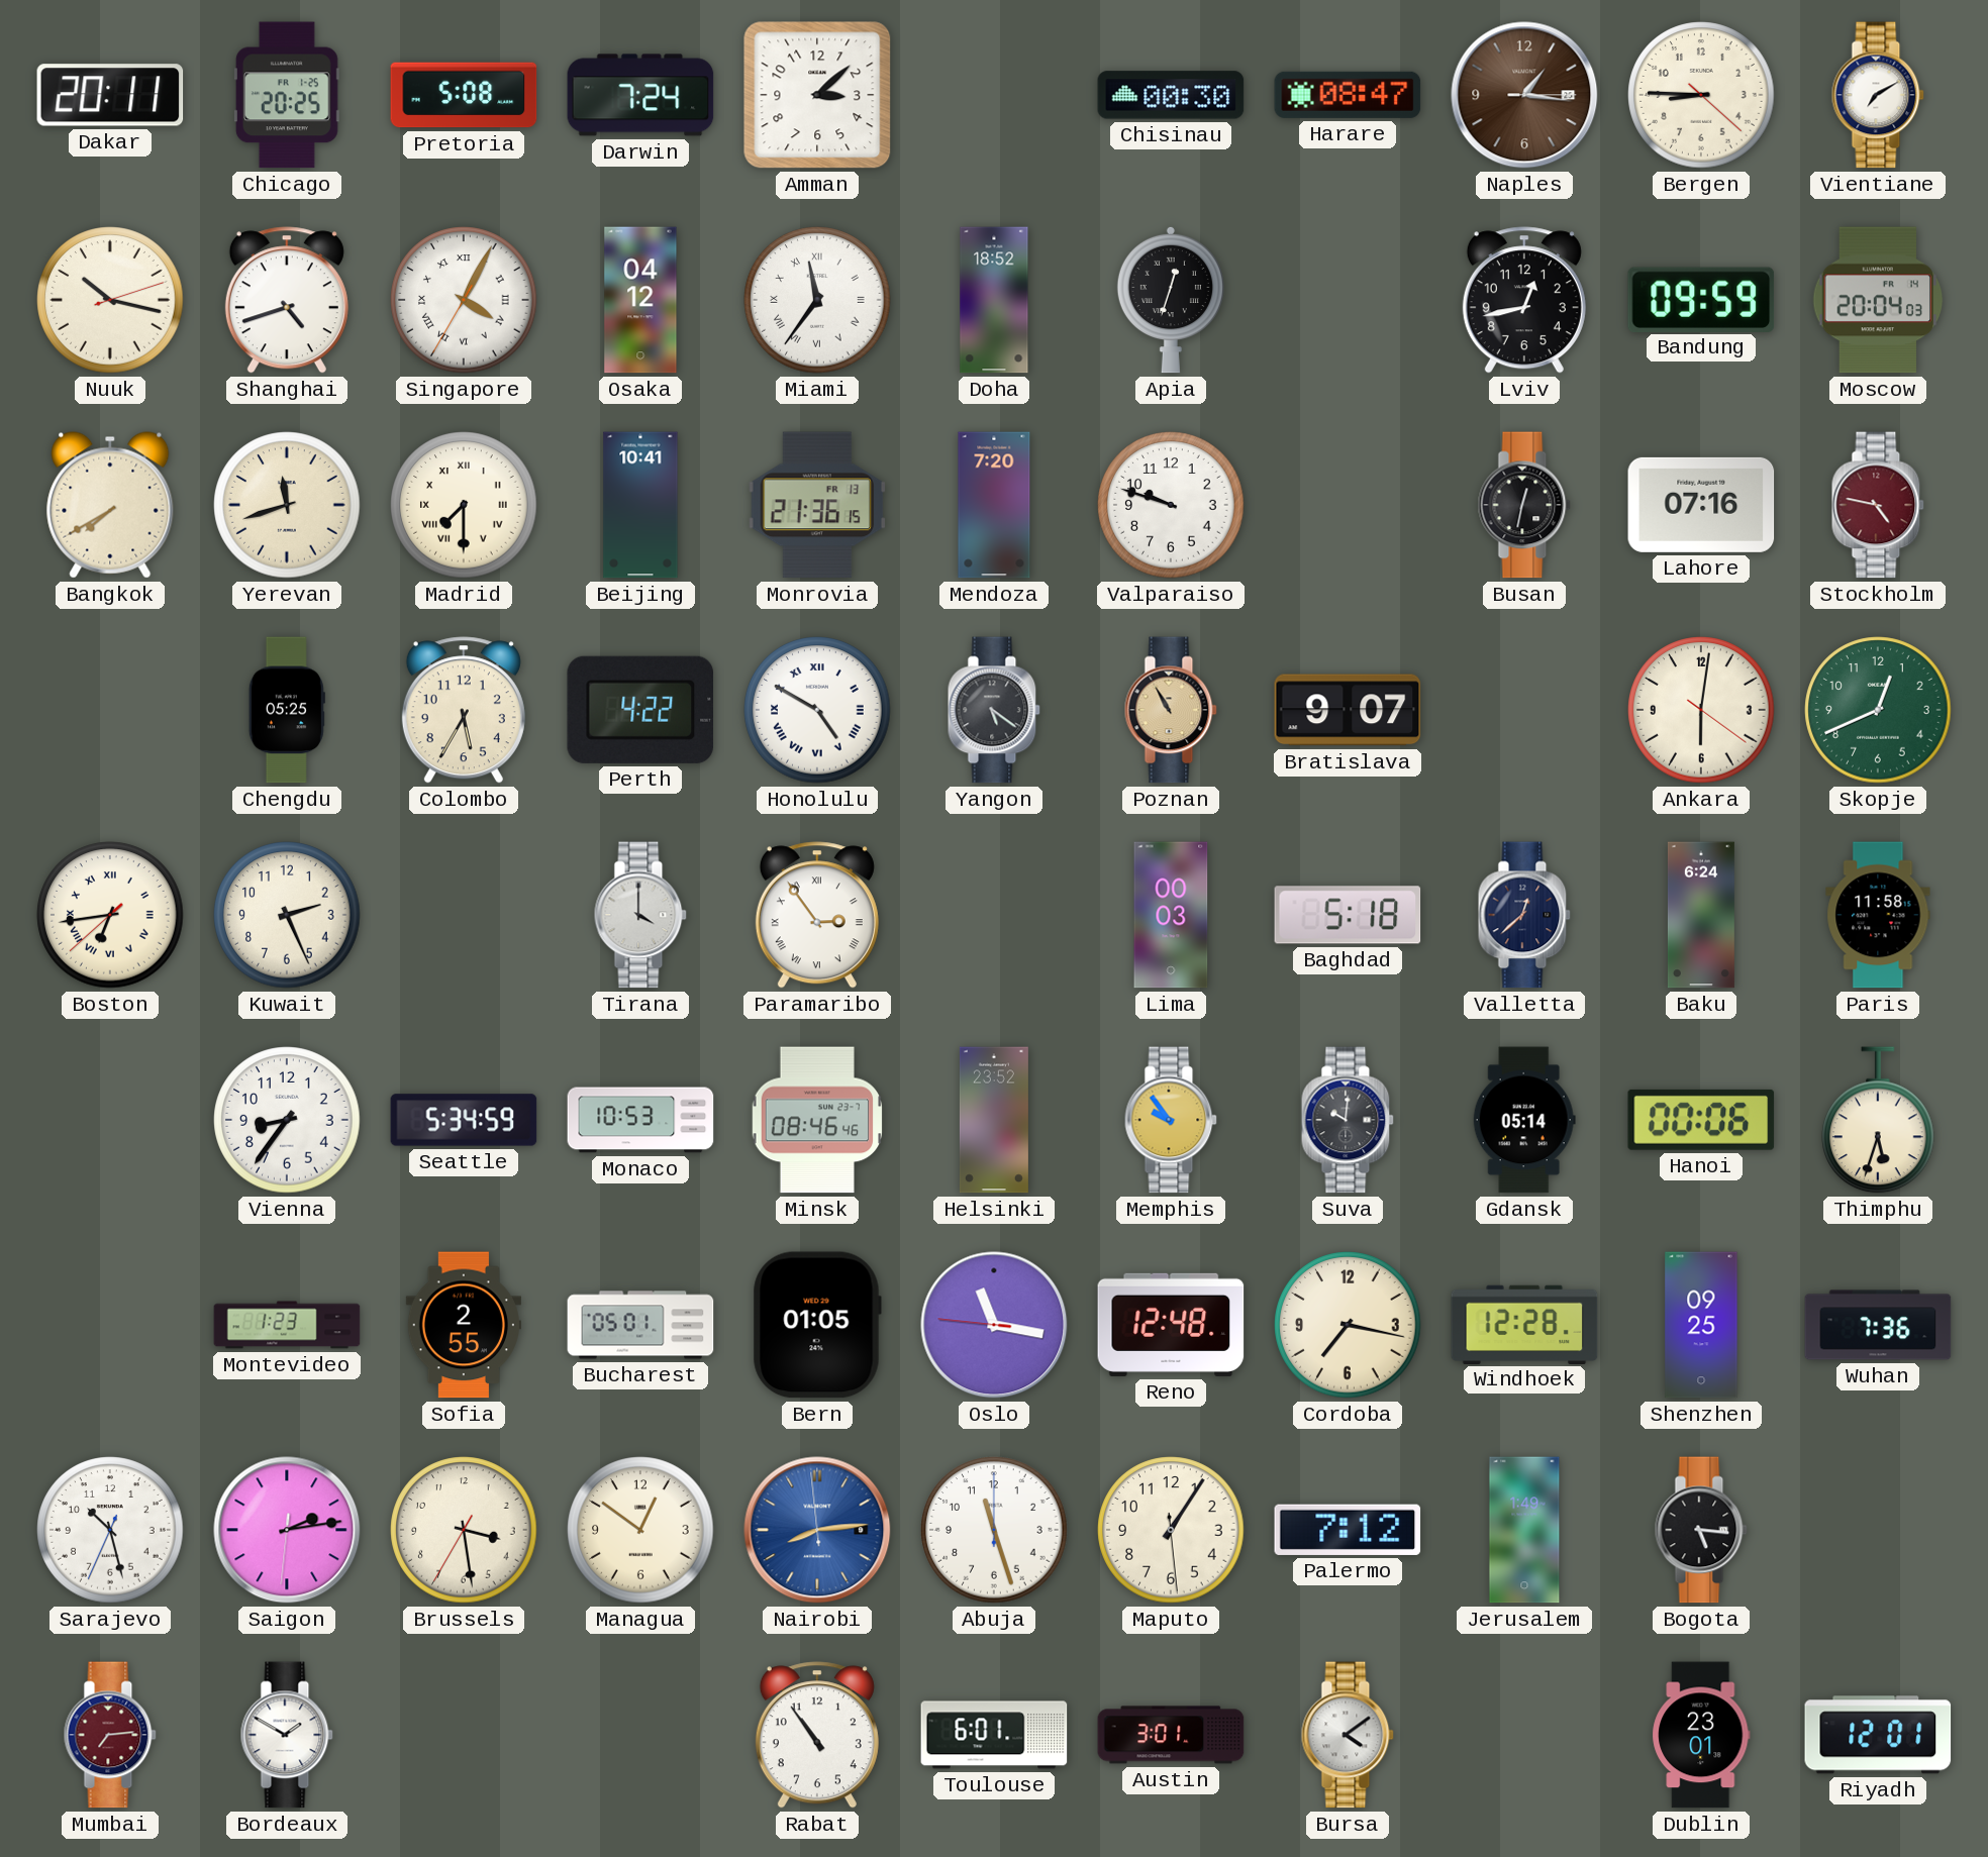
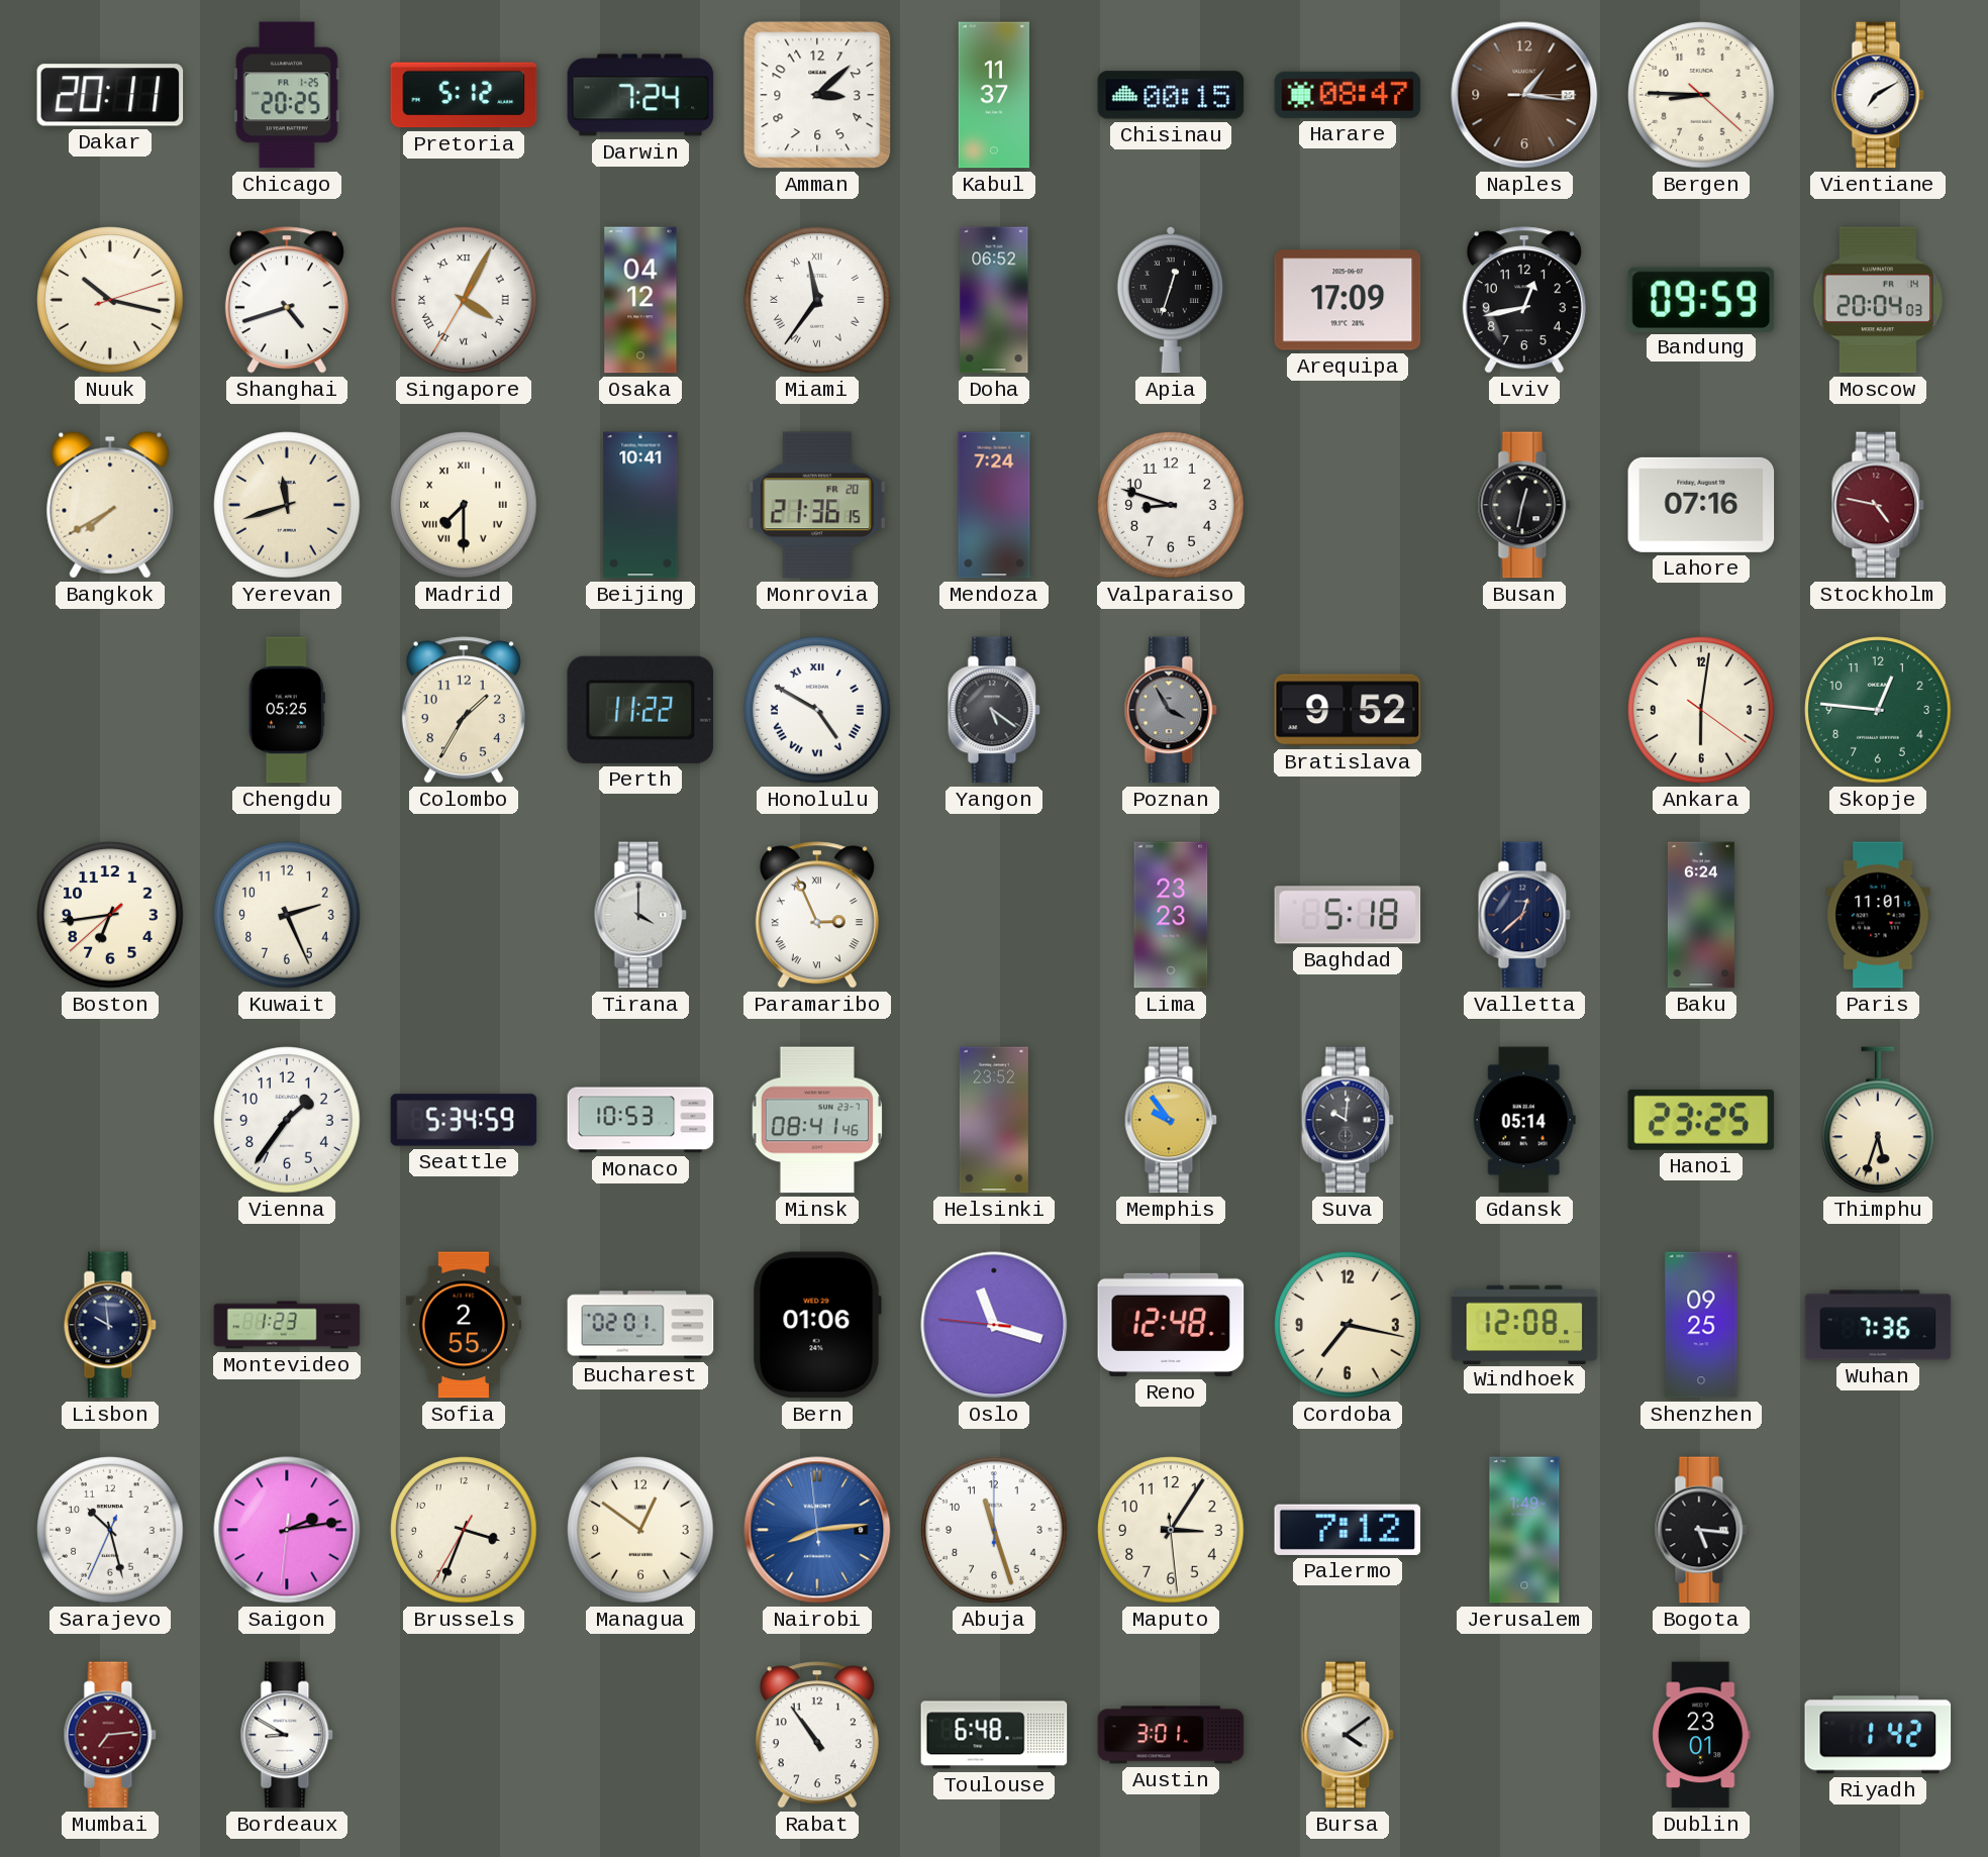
Pretoria: 5:08 -> 5:12 (464, 95)
Kabul: none -> 11:37 (994, 95)
Chisinau: 00:30 -> 00:15 (1171, 95)
Doha: 18:52 -> 06:52 (994, 300)
Arequipa: none -> 17:09 (1348, 300)
Monrovia date: FR 13 -> FR 20 (817, 505)
Mendoza: 7:20 -> 7:24 (994, 505)
Valparaiso: 9:48 -> 8:48 (1171, 505)
Colombo: 5:35 -> 1:35 (464, 710)
Perth: 4:22 -> 11:22 (640, 710)
Poznan: 10:55 -> 3:55 (1171, 710)
Poznan dial: champagne -> grey (1171, 710)
Bratislava: 9:07 -> 9:52 (1348, 710)
Skopje: 12:41 -> 12:46 (1878, 710)
Boston numerals: Roman -> Arabic (110, 915)
Paramaribo: 2:54 -> 2:56 (817, 915)
Lima: 00:03 -> 23:23 (1171, 915)
Paris: 11:58 -> 11:01 (1878, 915)
Vienna: 8:36 -> 1:36 (287, 1120)
Minsk: 08:46 -> 08:41 (817, 1120)
Hanoi: 00:06 -> 23:25 (1701, 1120)
Lisbon: none -> 9:59 (110, 1325)
Bucharest: 05:01 -> 02:01 (640, 1325)
Bern: 01:05 -> 01:06 (817, 1325)
Oslo: 11:16 -> 11:17 (994, 1325)
Windhoek: 12:28 -> 12:08 (1524, 1324)
Brussels: 3:28 -> 3:33 (464, 1530)
Maputo: 1:05 -> 3:05 (1171, 1530)
Bordeaux: 1:50 -> 8:50 (287, 1735)
Toulouse: 6:01 -> 6:48 (994, 1735)
Riyadh: 12:01 -> 1:42 (1878, 1735)
